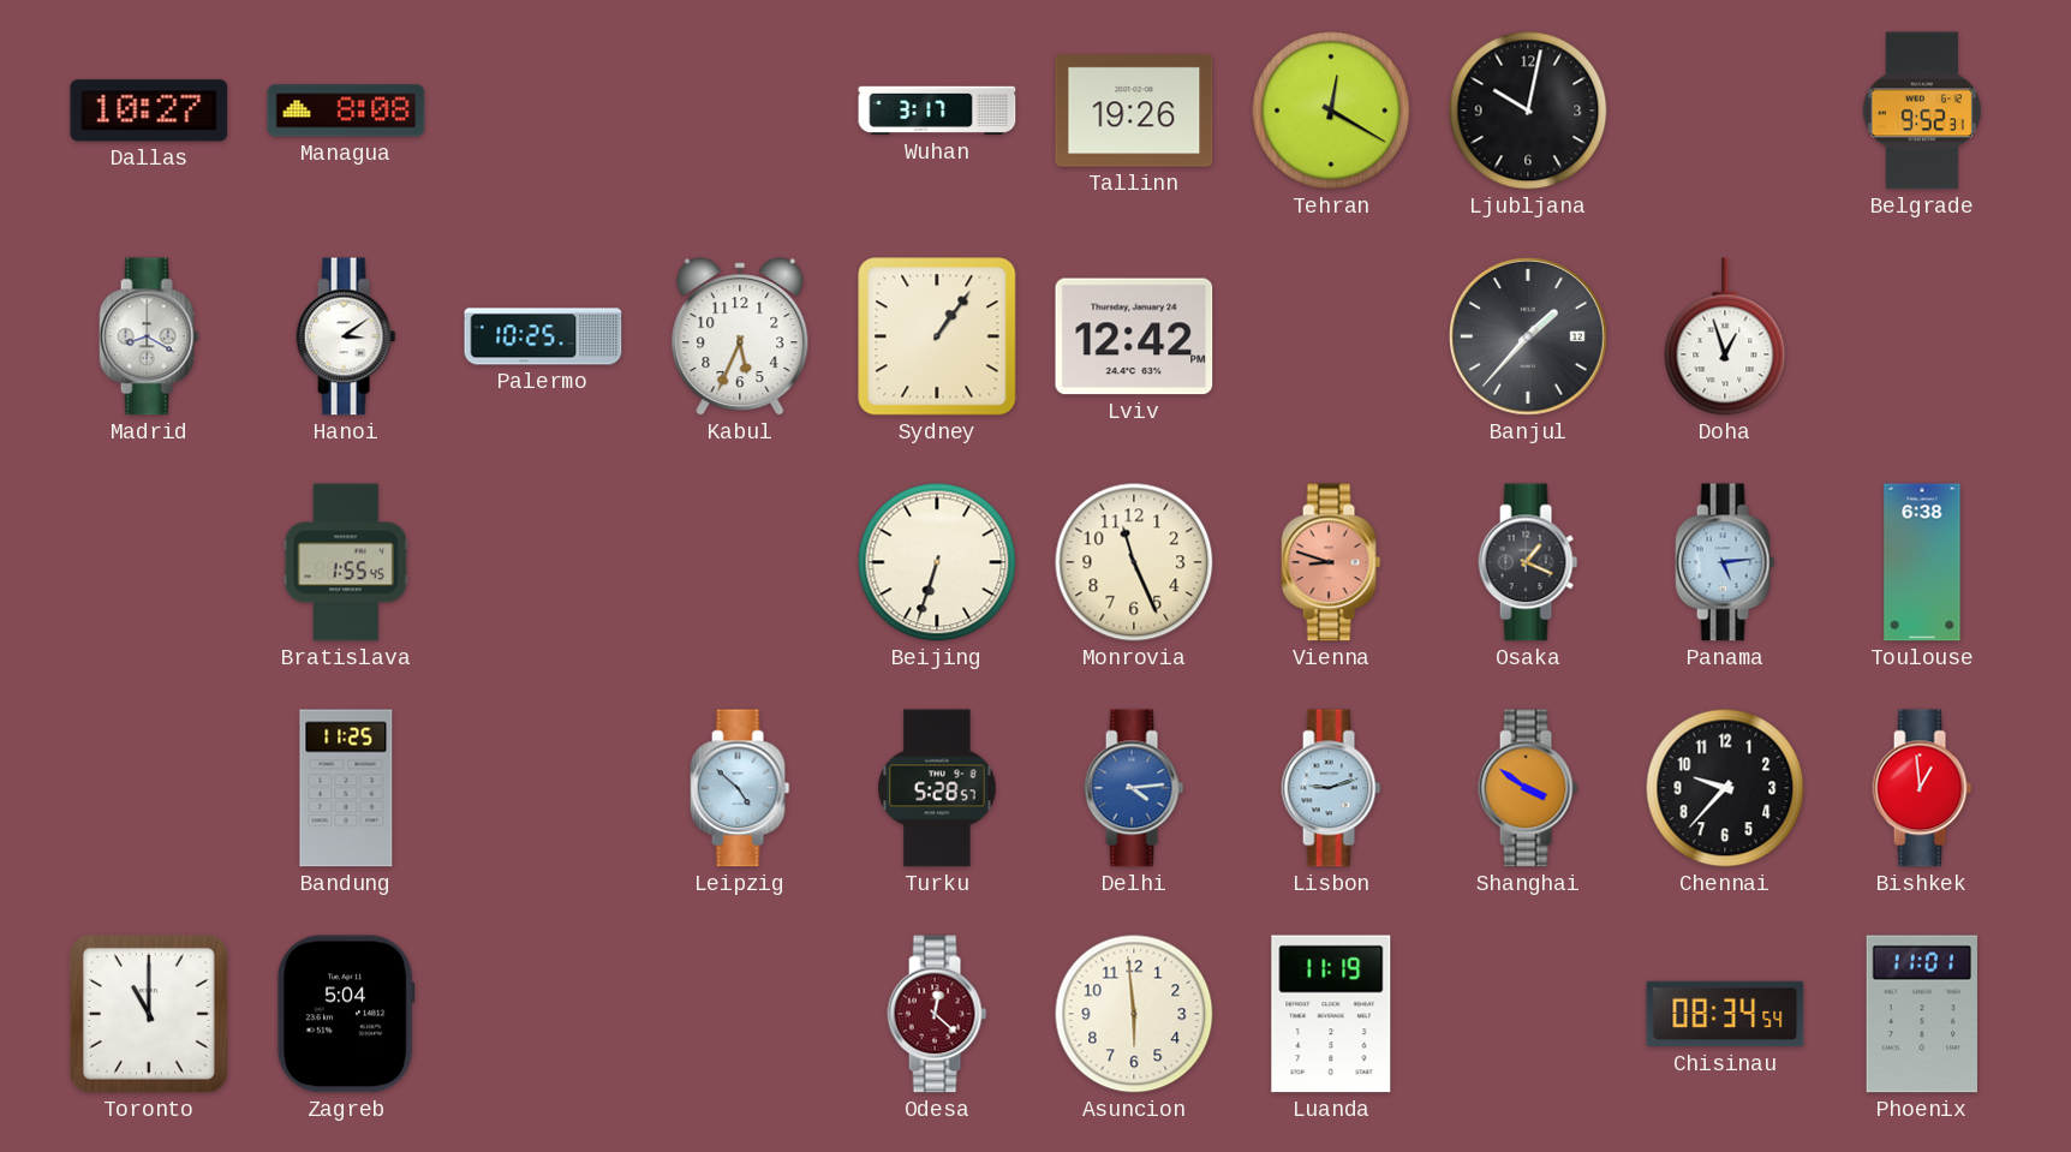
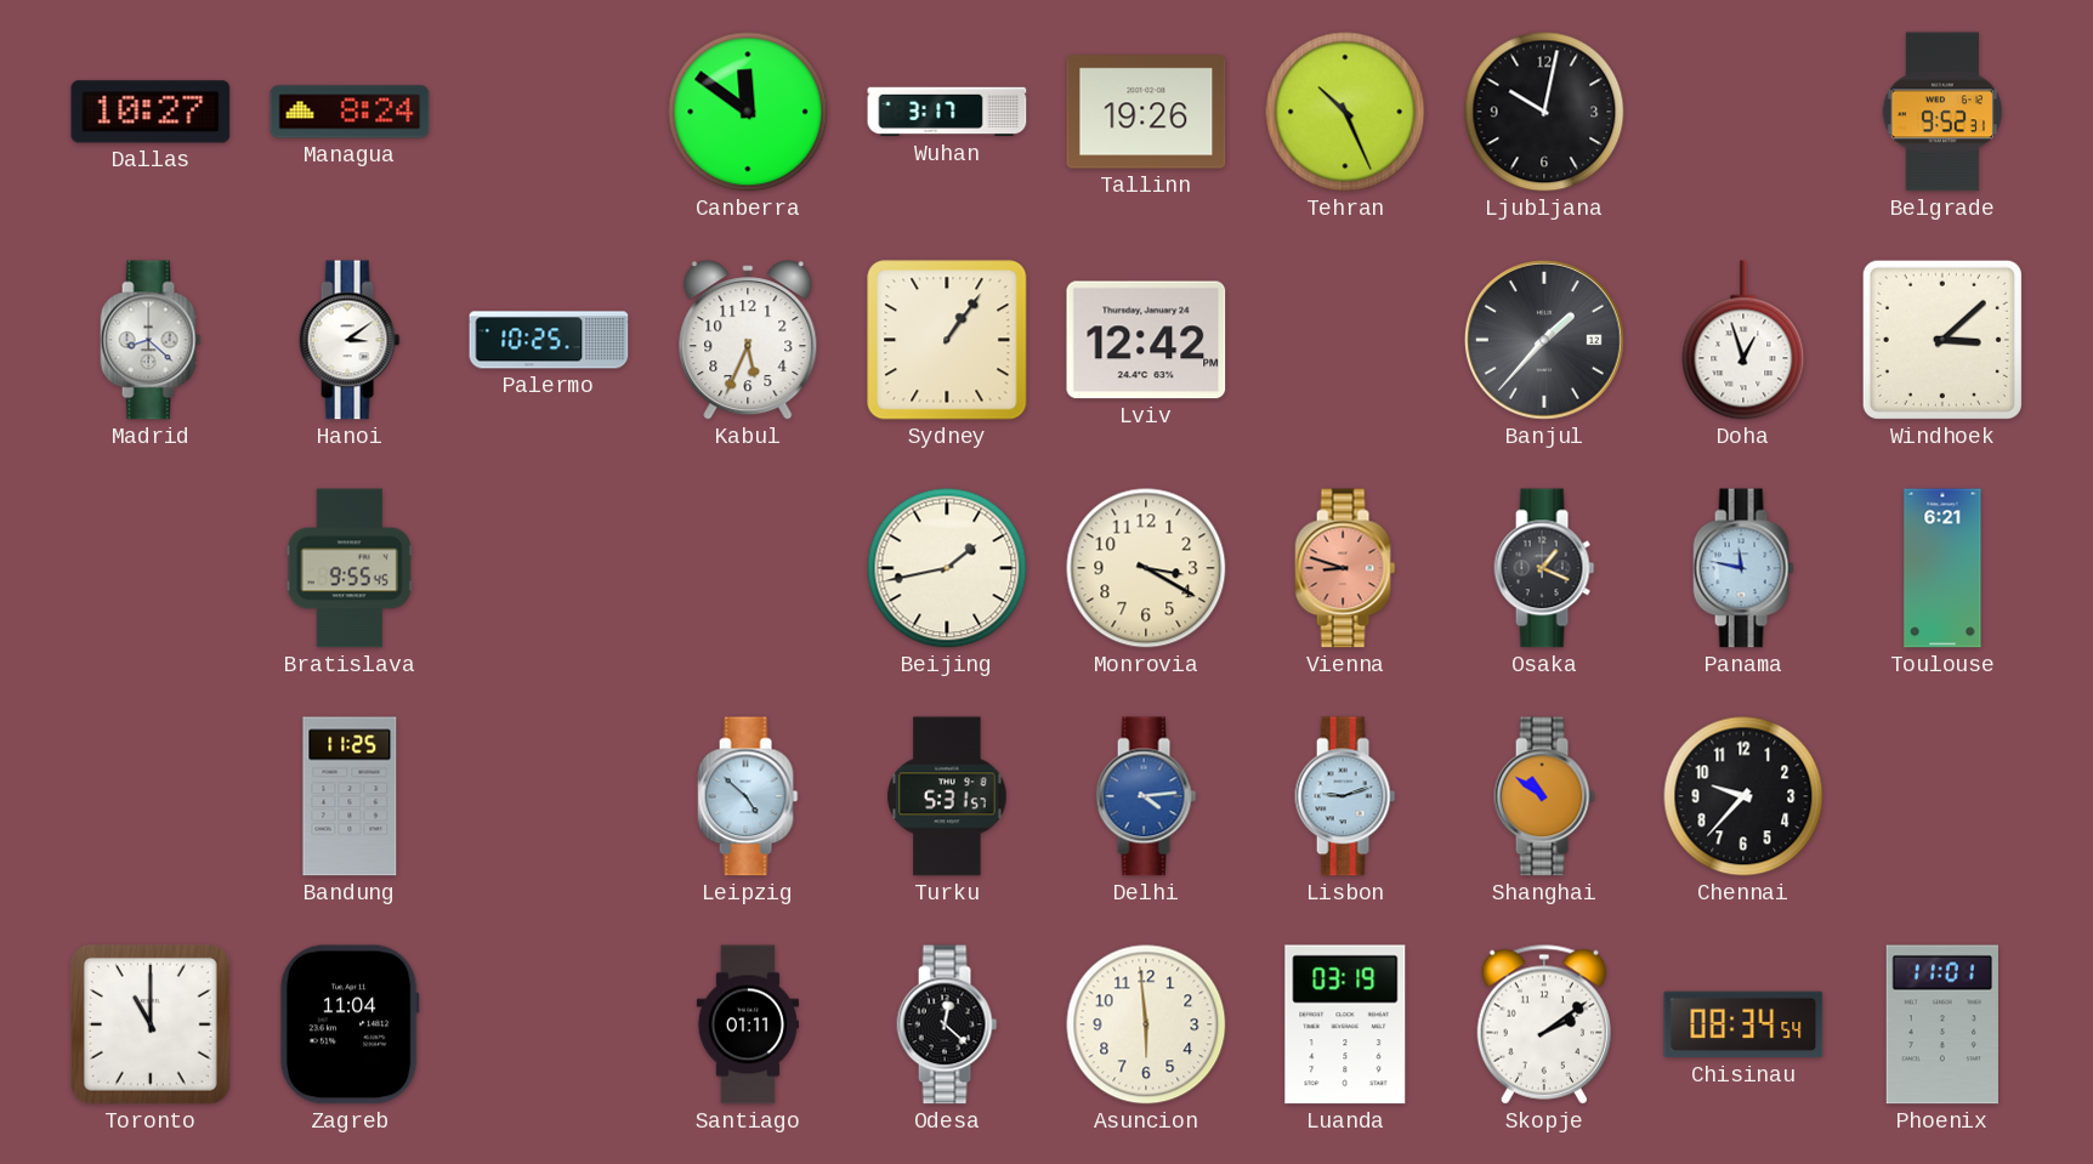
Managua: 8:08 -> 8:24 (350, 112)
Canberra: none -> 11:51 (748, 112)
Tehran: 12:20 -> 10:26 (1345, 112)
Madrid: 8:20 -> 8:22 (151, 340)
Windhoek: none -> 3:08 (1942, 340)
Bratislava: 1:55 -> 9:55 (350, 568)
Beijing: 6:33 -> 1:43 (947, 568)
Monrovia: 11:26 -> 3:20 (1146, 568)
Panama: 5:14 -> 11:47 (1743, 568)
Toulouse: 6:38 -> 6:21 (1942, 568)
Turku: 5:28 -> 5:31 (947, 796)
Shanghai: 3:51 -> 10:51 (1544, 796)
Bishkek: 12:59 -> none (1922, 788)
Zagreb: 5:04 -> 11:04 (350, 1024)
Santiago: none -> 01:11 (748, 1024)
Odesa dial: burgundy -> black (947, 1024)
Luanda: 11:19 -> 03:19 (1345, 1024)
Skopje: none -> 2:09 (1544, 1024)
